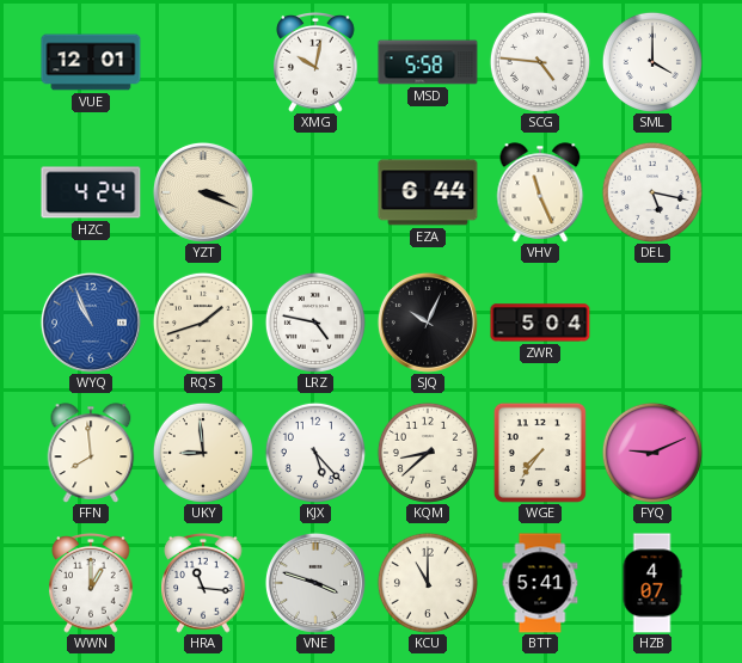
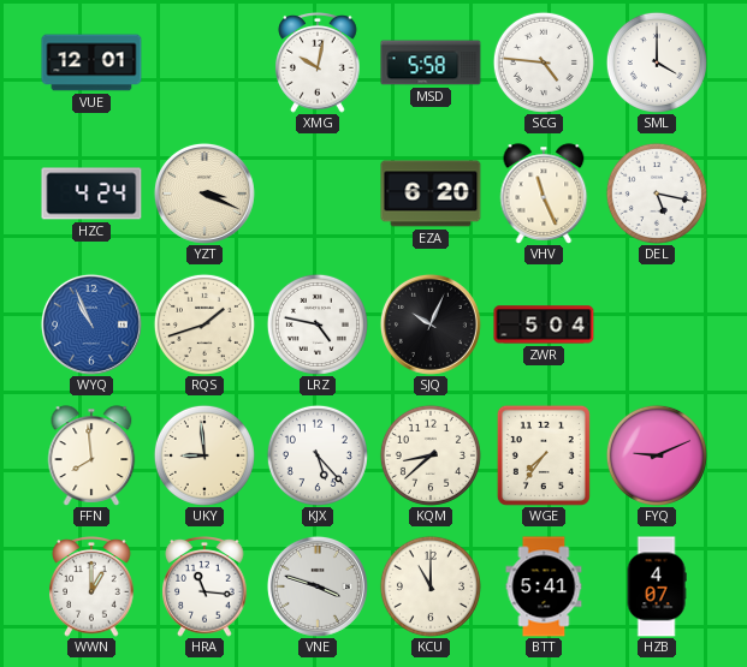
EZA: 6:44 -> 6:20 (431, 193)
